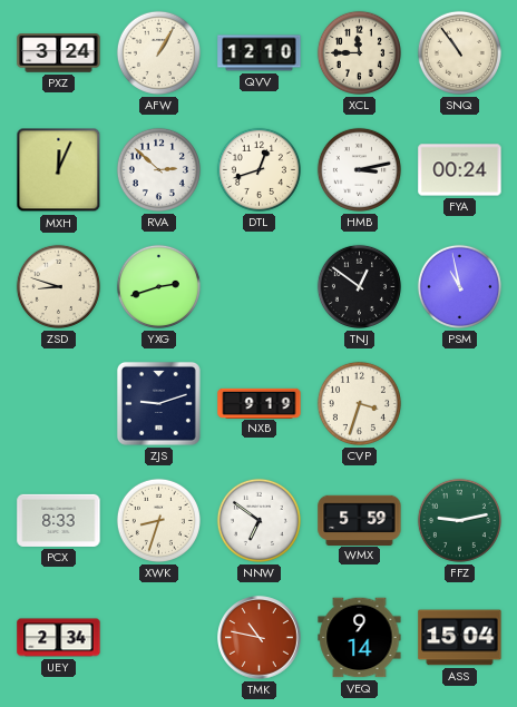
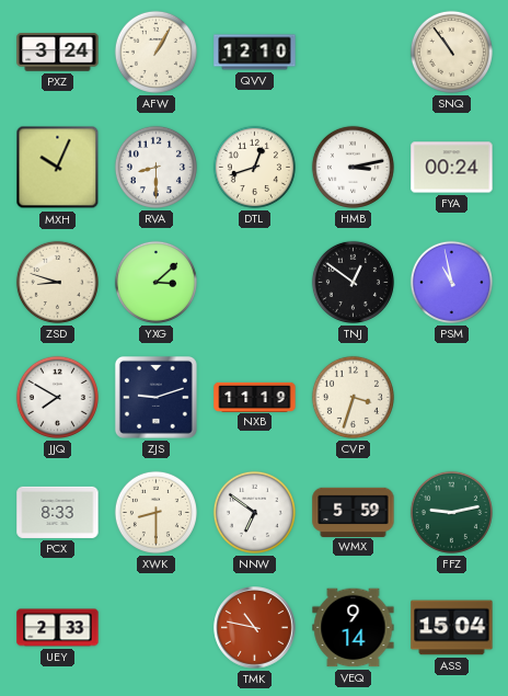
XCL: 11:45 -> none (359, 52)
MXH: 12:04 -> 10:04 (58, 168)
RVA: 2:52 -> 8:30 (155, 167)
YXG: 2:42 -> 3:08 (155, 282)
JJQ: none -> 7:50 (57, 397)
NXB: 9:19 -> 11:19 (255, 397)
XWK: 8:33 -> 8:30 (155, 512)
UEY: 2:34 -> 2:33 (58, 628)
